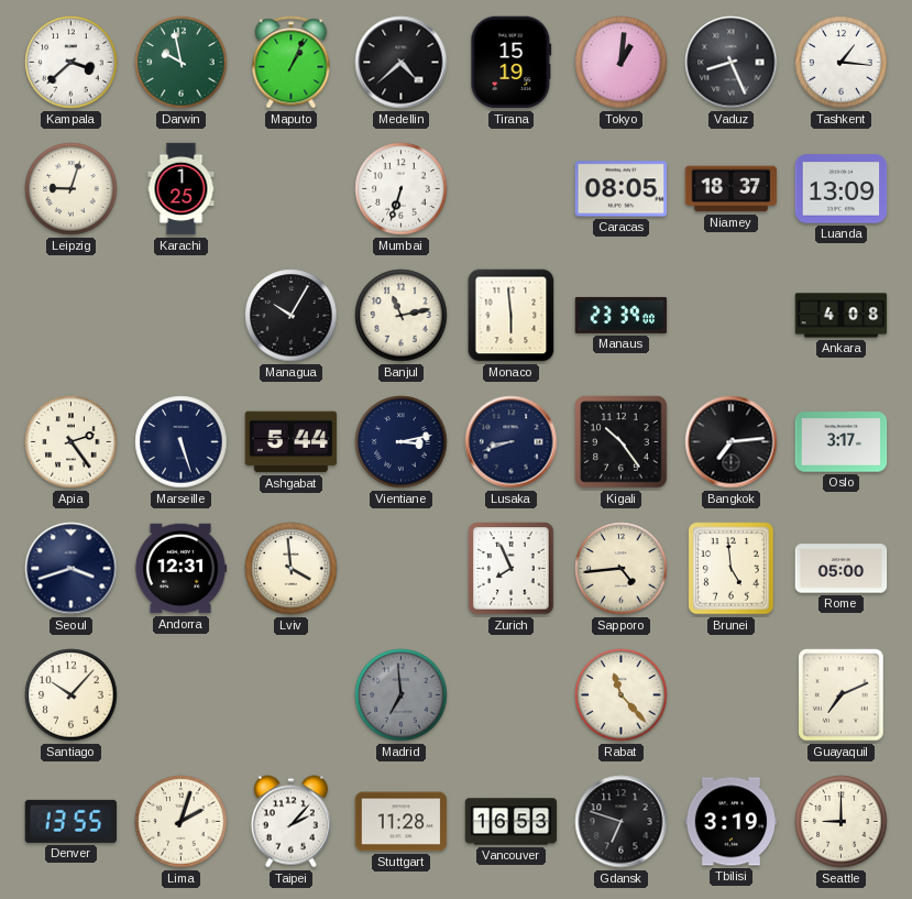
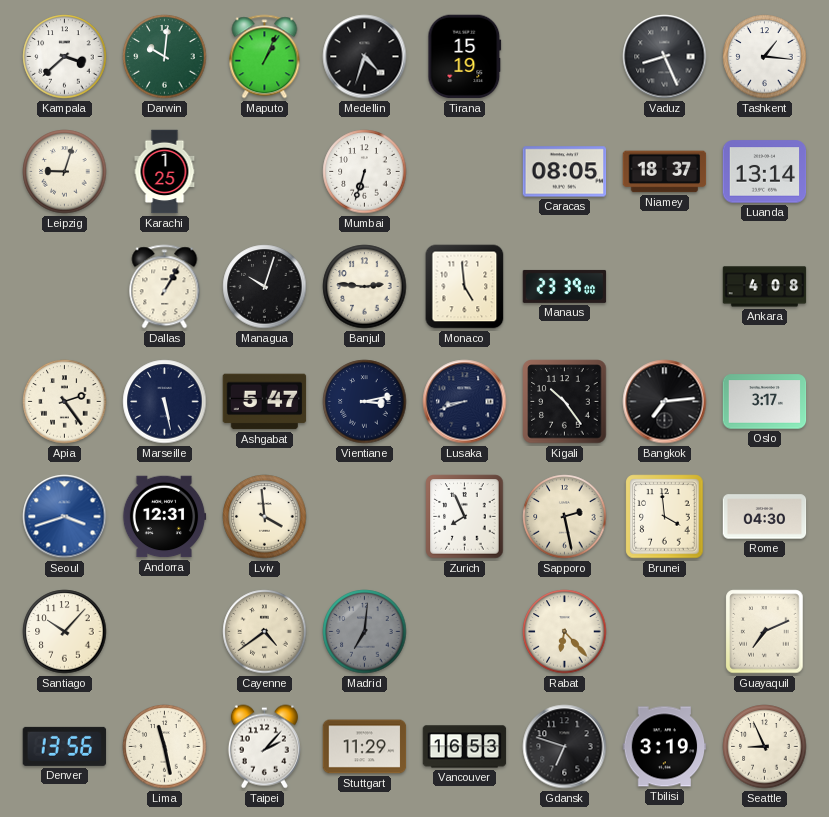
Darwin: 9:58 -> 10:01 (165, 57)
Medellin: 4:38 -> 4:33 (365, 57)
Tokyo: 1:01 -> none (622, 63)
Luanda: 13:09 -> 13:14 (765, 172)
Dallas: none -> 1:05 (165, 287)
Managua: 10:05 -> 10:03 (265, 287)
Banjul: 11:13 -> 2:46 (365, 287)
Monaco: 5:59 -> 4:59 (465, 287)
Marseille: 5:27 -> 5:28 (165, 402)
Ashgabat: 5:44 -> 5:47 (265, 402)
Seoul dial: navy -> blue (65, 517)
Sapporo: 4:44 -> 2:28 (565, 517)
Brunei: 4:59 -> 3:59 (665, 517)
Rome: 05:00 -> 04:30 (765, 517)
Cayenne: none -> 4:39 (265, 632)
Madrid: 6:59 -> 7:01 (365, 632)
Rabat: 11:23 -> 6:23 (565, 632)
Denver: 13:55 -> 13:56 (65, 746)
Lima: 2:03 -> 11:28 (165, 747)
Stuttgart: 11:28 -> 11:29 (365, 747)
Seattle: 9:00 -> 8:56 (765, 747)
